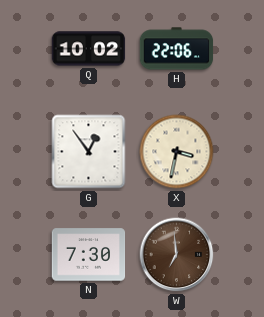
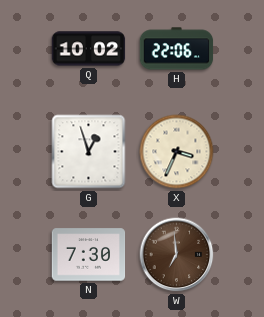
G: 12:54 -> 12:57 (89, 152)
X: 3:32 -> 3:34 (177, 152)
